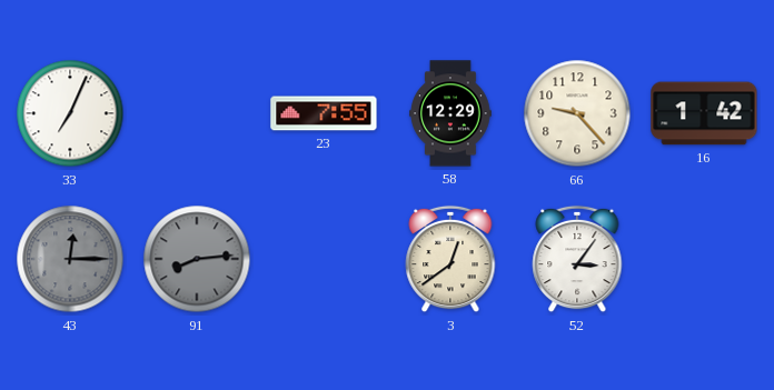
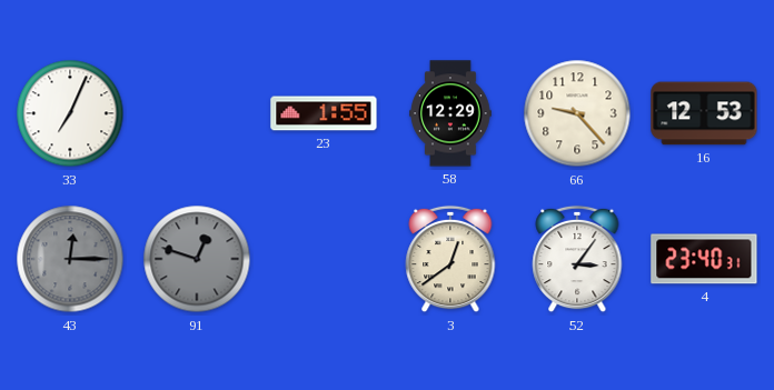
23: 7:55 -> 1:55 (324, 113)
16: 1:42 -> 12:53 (704, 113)
91: 8:14 -> 12:48 (197, 259)
4: none -> 23:40 (704, 259)
